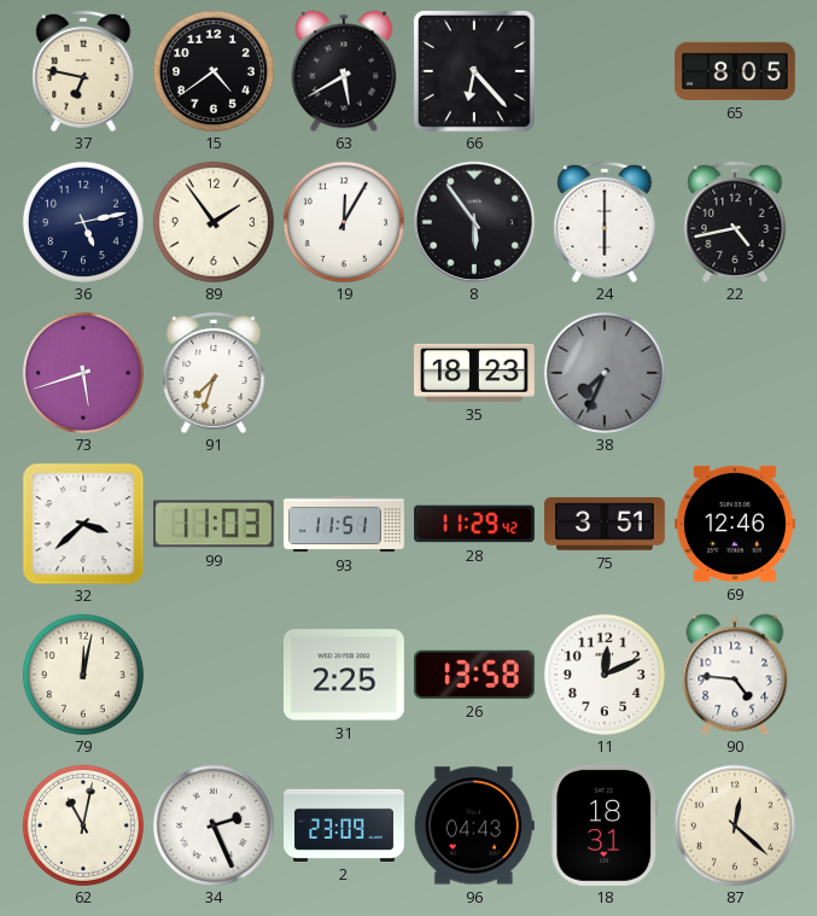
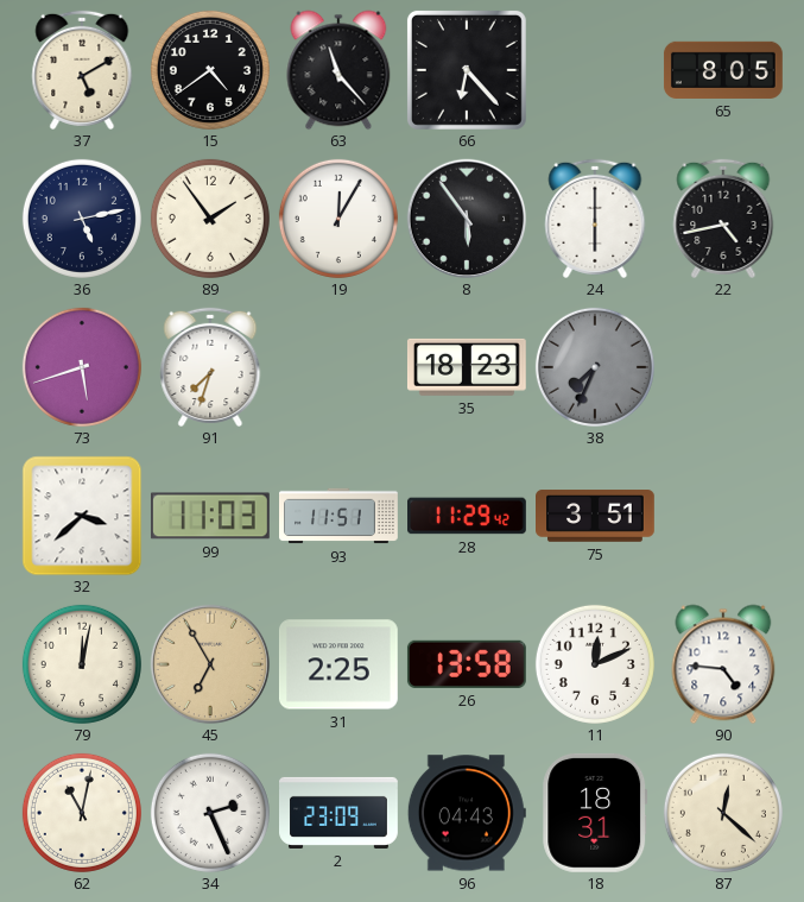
37: 6:47 -> 5:10 (82, 70)
63: 5:40 -> 11:23 (338, 70)
69: 12:46 -> none (735, 524)
45: none -> 6:55 (210, 664)
